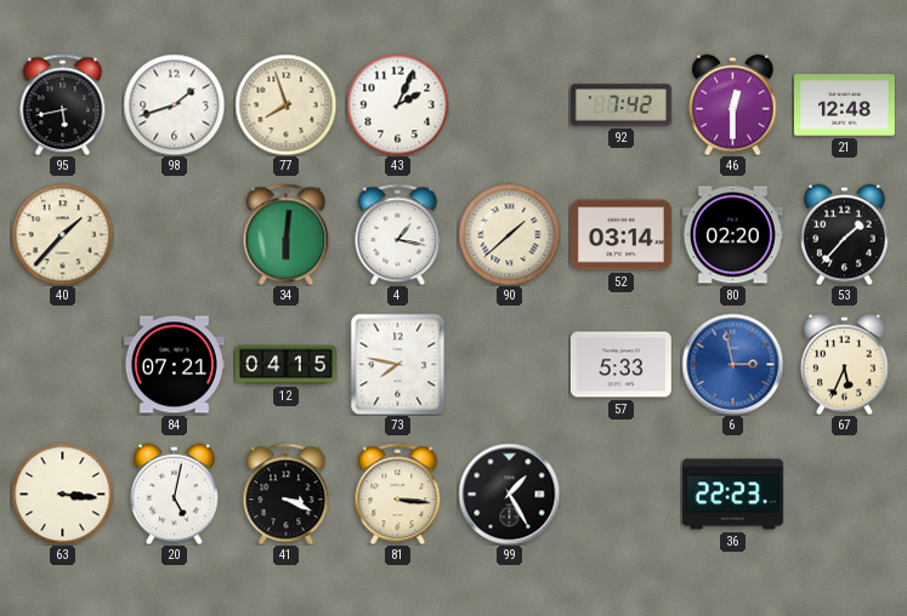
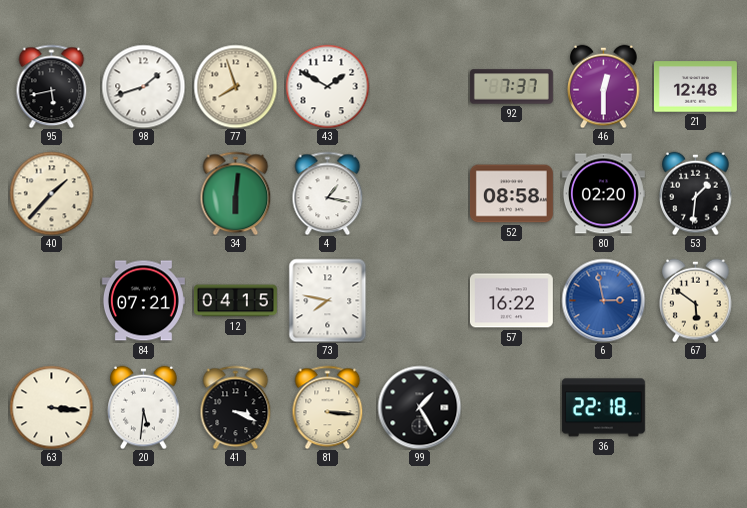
43: 2:04 -> 1:50 (327, 86)
92: 7:42 -> 7:37 (511, 87)
90: 1:38 -> none (509, 234)
52: 03:14 -> 08:58 (511, 194)
53: 1:37 -> 1:31 (696, 193)
57: 5:33 -> 16:22 (511, 301)
67: 5:34 -> 5:51 (696, 300)
20: 5:02 -> 5:31 (144, 407)
36: 22:23 -> 22:18 (603, 408)
